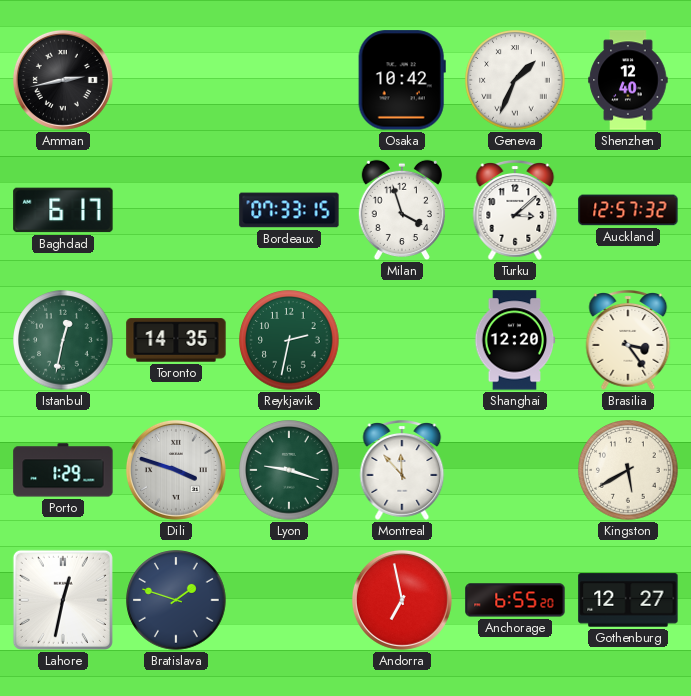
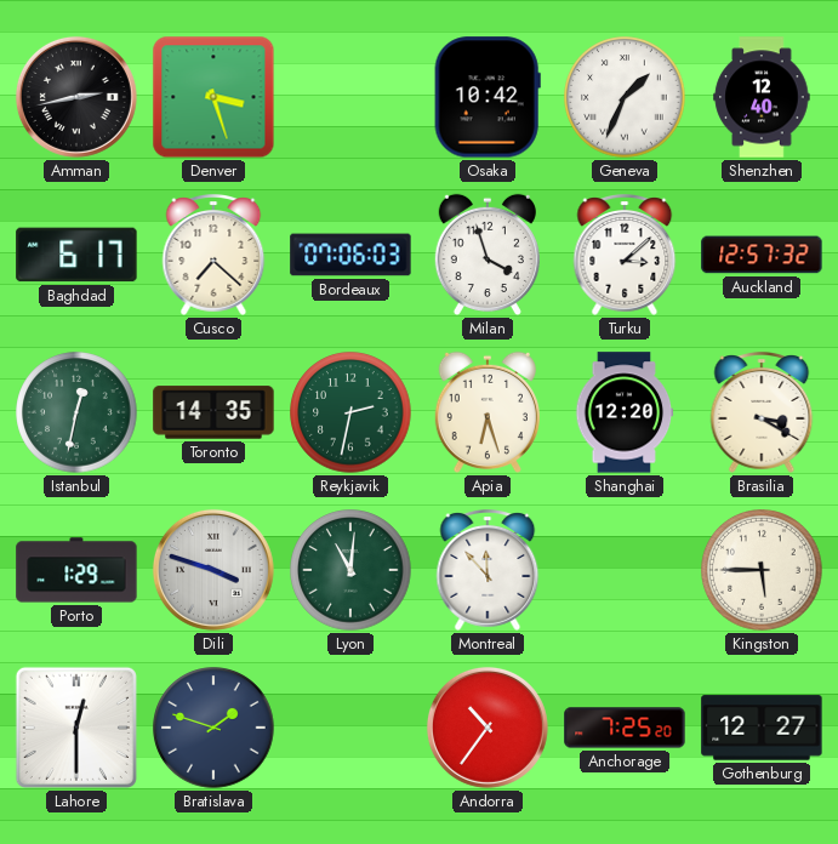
Denver: none -> 3:27 (213, 97)
Cusco: none -> 7:22 (213, 255)
Bordeaux: 07:33 -> 07:06 (350, 255)
Apia: none -> 6:27 (488, 412)
Brasilia: 3:24 -> 3:20 (762, 412)
Lyon: 9:18 -> 11:01 (350, 570)
Kingston: 5:40 -> 5:45 (762, 570)
Lahore: 12:32 -> 12:30 (76, 728)
Andorra: 6:58 -> 10:36 (488, 728)
Anchorage: 6:55 -> 7:25 (625, 728)
